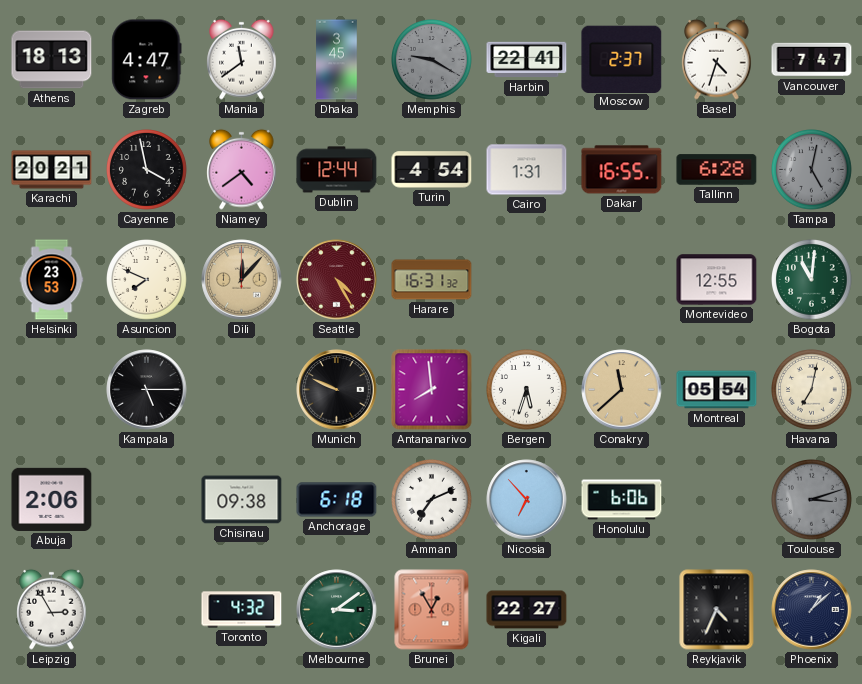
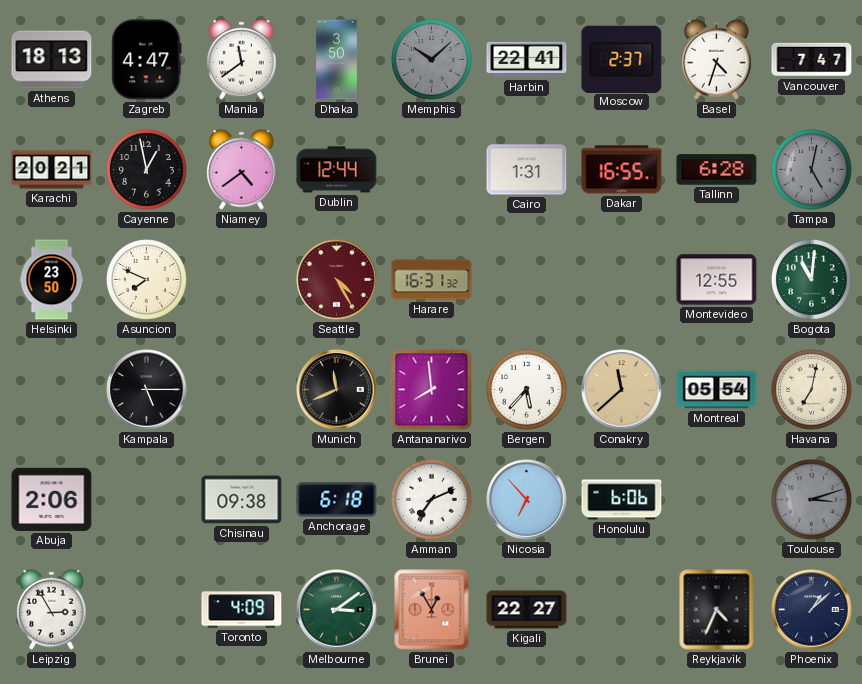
Dhaka: 3:45 -> 3:50 (337, 60)
Memphis: 9:20 -> 10:08 (432, 60)
Cayenne: 3:58 -> 12:58 (147, 170)
Turin: 4:54 -> none (432, 170)
Helsinki: 23:53 -> 23:50 (52, 280)
Dili: 12:07 -> none (242, 280)
Munich: 9:49 -> 11:41 (337, 390)
Bergen: 5:33 -> 5:37 (527, 390)
Toronto: 4:32 -> 4:09 (242, 610)
